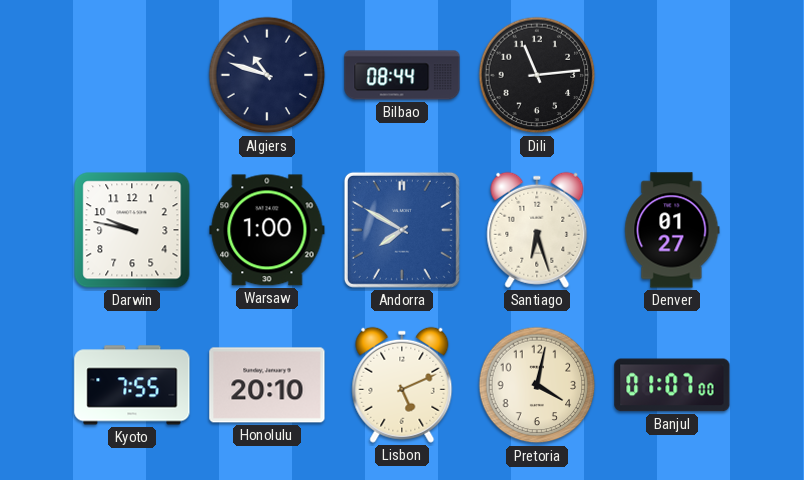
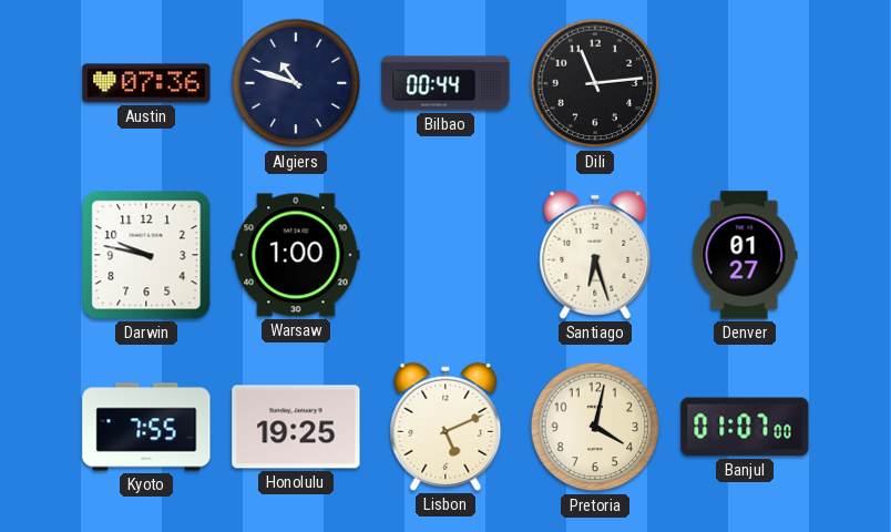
Austin: none -> 07:36 (146, 83)
Bilbao: 08:44 -> 00:44 (445, 83)
Andorra: 7:50 -> none (402, 230)
Honolulu: 20:10 -> 19:25 (296, 427)
